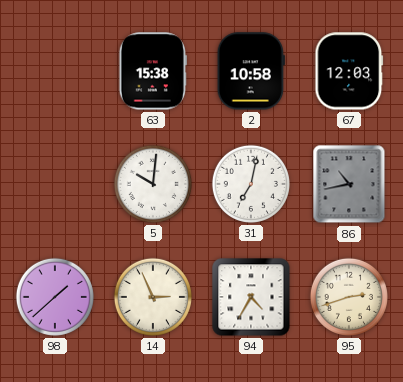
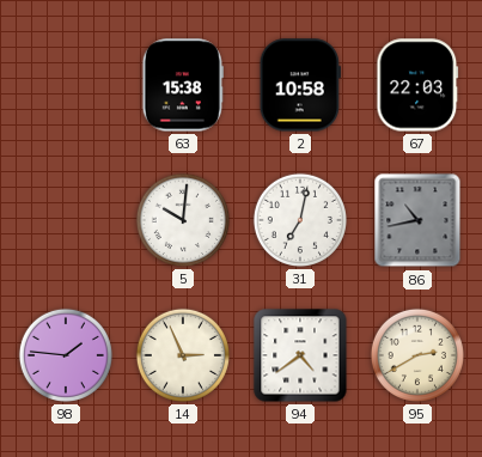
67: 12:03 -> 22:03 (417, 85)
98: 1:38 -> 1:46 (66, 355)
94: 4:35 -> 4:39 (300, 355)
95: 2:42 -> 2:40 (417, 355)
